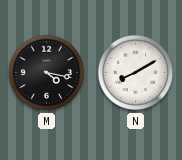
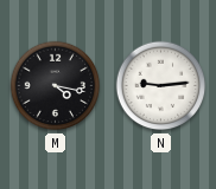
N: 8:10 -> 9:14 (161, 86)
